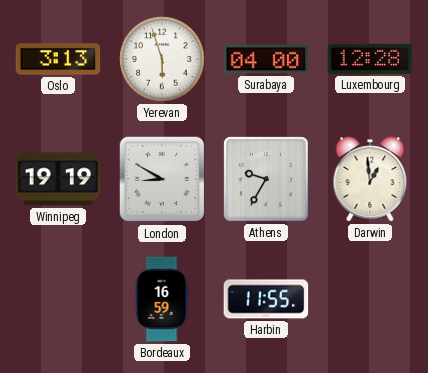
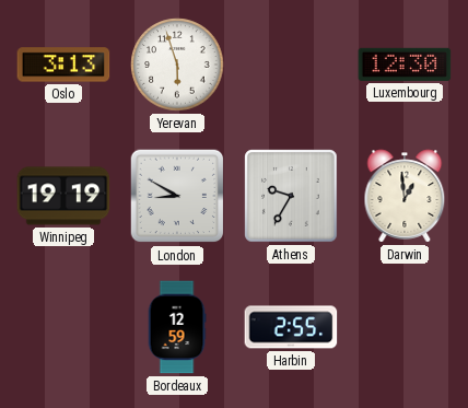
Surabaya: 04:00 -> none (266, 59)
Luxembourg: 12:28 -> 12:30 (405, 65)
Bordeaux: 16:59 -> 12:59 (177, 327)
Harbin: 11:55 -> 2:55 (291, 327)
